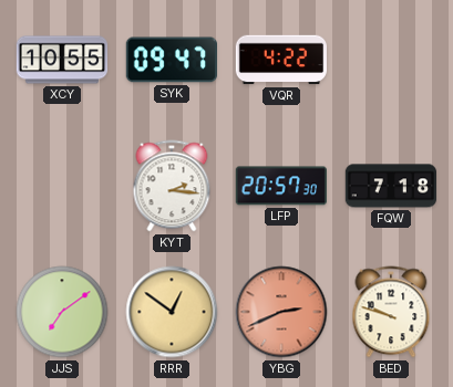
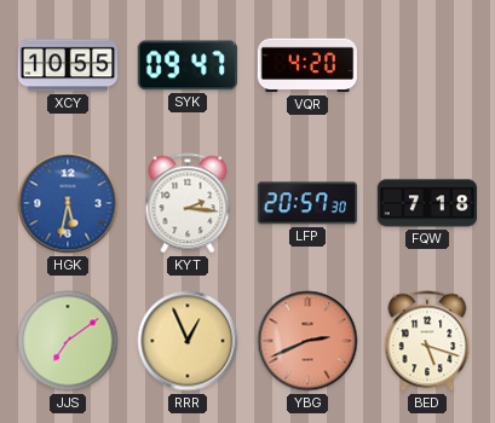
VQR: 4:22 -> 4:20 (306, 65)
HGK: none -> 5:32 (68, 203)
RRR: 12:51 -> 12:56 (188, 341)
BED: 9:48 -> 5:18 (427, 341)
